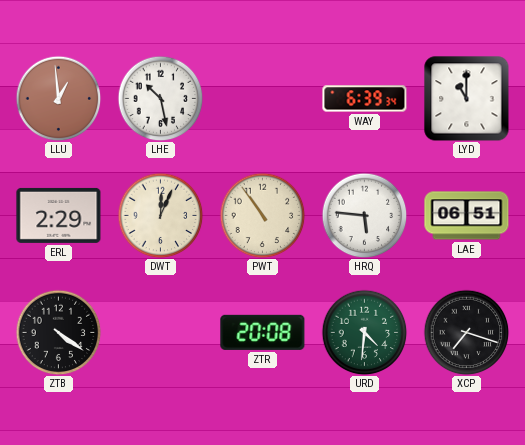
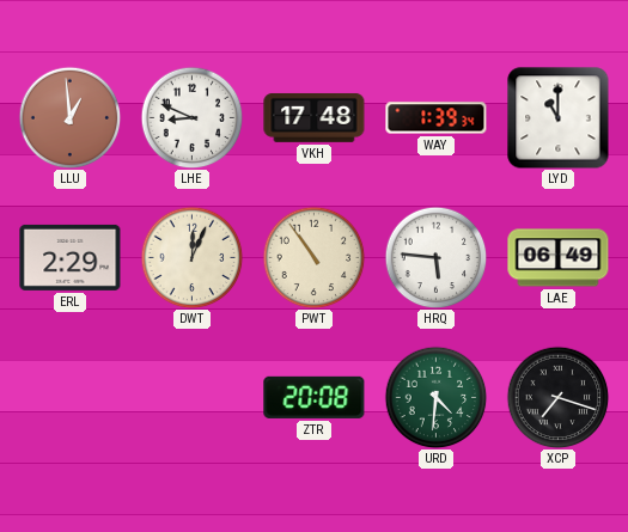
LHE: 10:28 -> 8:49 (191, 117)
VKH: none -> 17:48 (315, 117)
WAY: 6:39 -> 1:39 (437, 118)
LAE: 06:51 -> 06:49 (559, 258)
ZTB: 4:21 -> none (58, 332)
